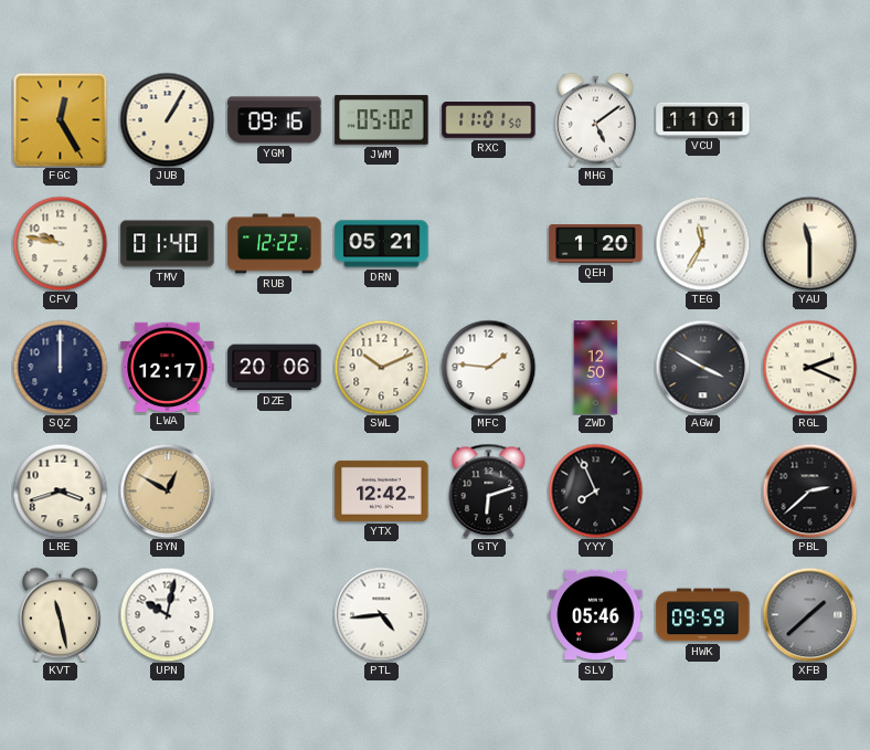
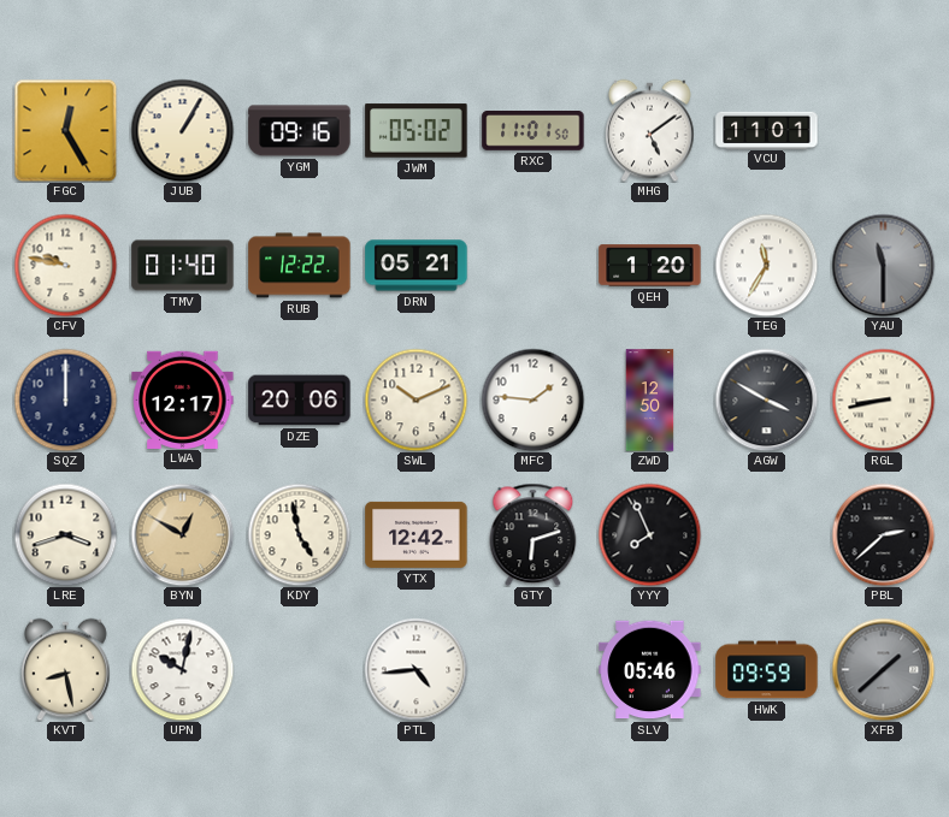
YAU dial: cream -> grey (883, 265)
RGL: 2:19 -> 8:43 (883, 399)
KDY: none -> 4:58 (299, 534)
KVT: 11:28 -> 8:28 (66, 669)
